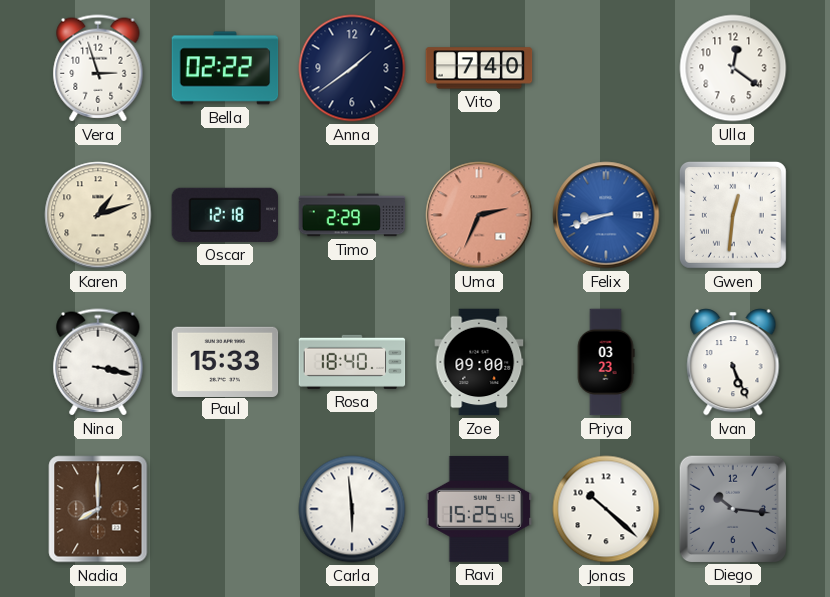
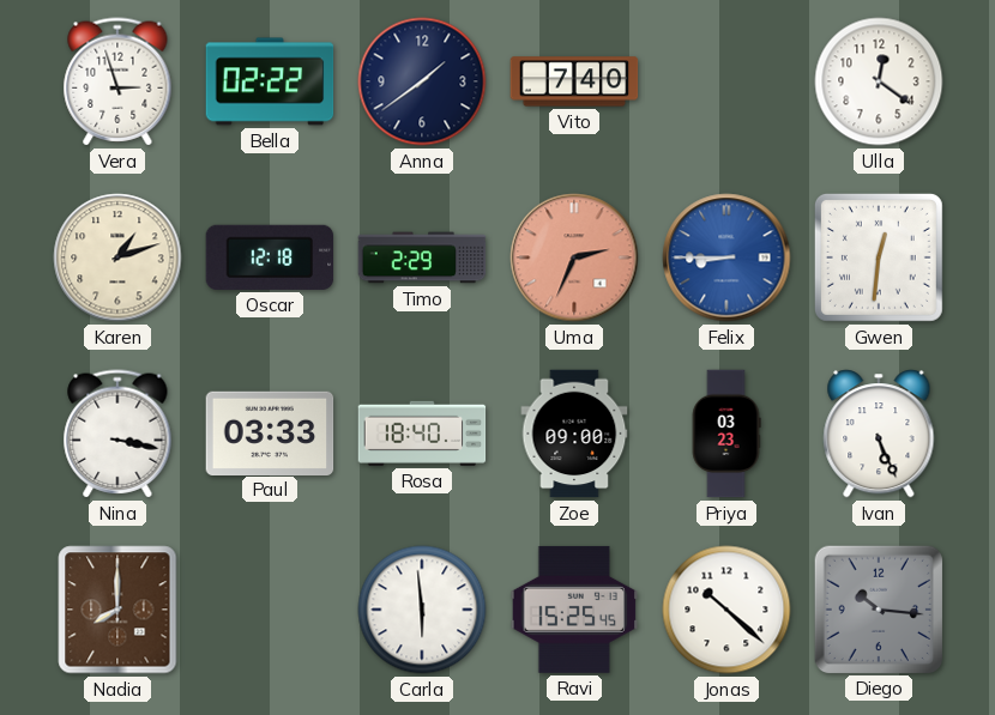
Felix: 8:42 -> 8:45 (726, 257)
Paul: 15:33 -> 03:33 (270, 432)
